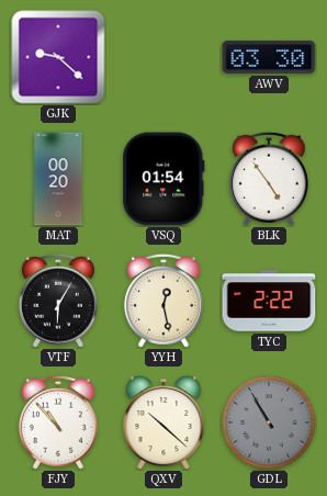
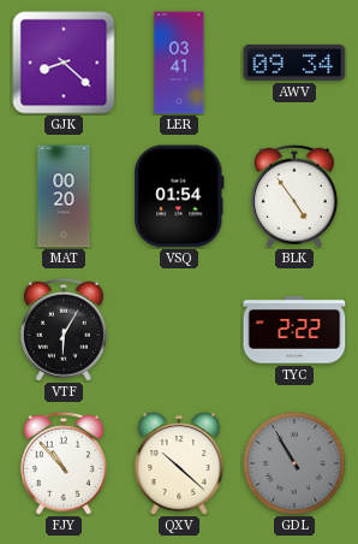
GJK: 9:22 -> 8:22 (64, 63)
LER: none -> 03:41 (179, 63)
AWV: 03:30 -> 09:34 (294, 63)
YYH: 12:28 -> none (163, 301)
